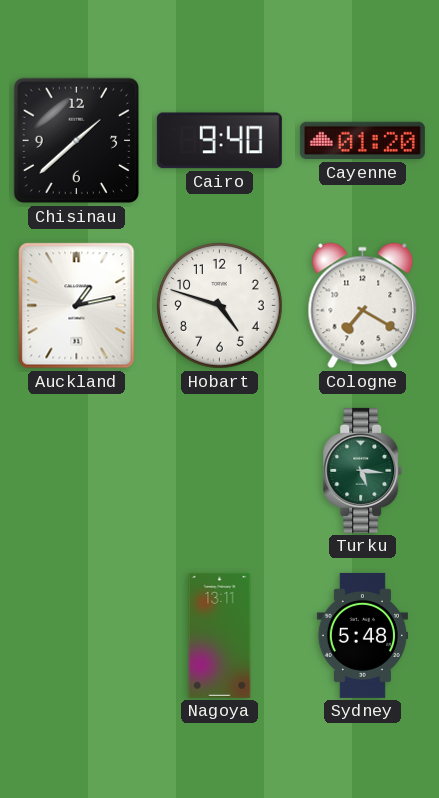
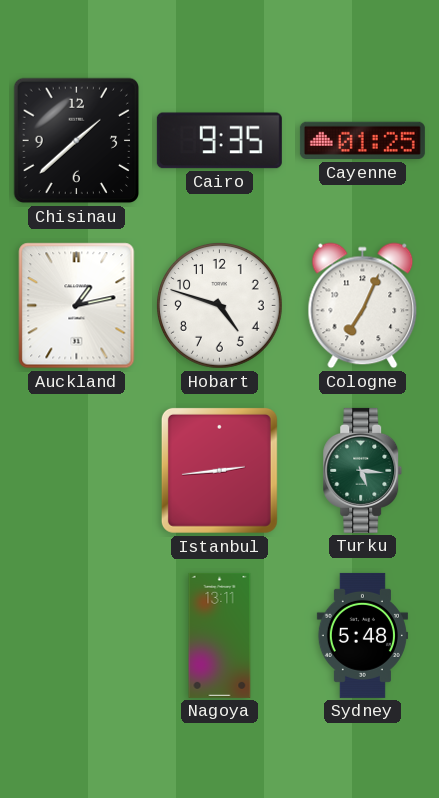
Cairo: 9:40 -> 9:35 (219, 141)
Cayenne: 01:20 -> 01:25 (362, 141)
Cologne: 7:20 -> 7:04 (363, 306)
Istanbul: none -> 2:44 (219, 470)
